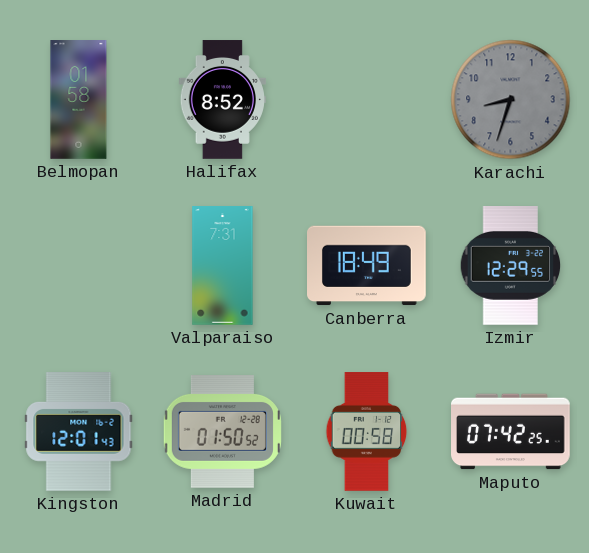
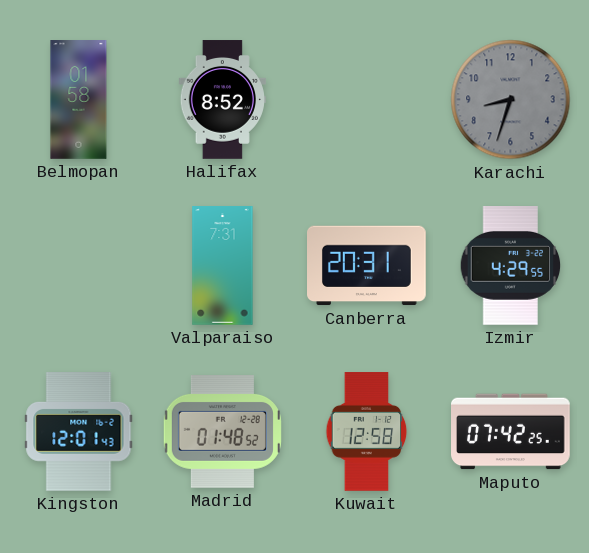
Canberra: 18:49 -> 20:31 (367, 266)
Izmir: 12:29 -> 4:29 (511, 266)
Madrid: 01:50 -> 01:48 (222, 432)
Kuwait: 00:58 -> 12:58 (367, 432)
